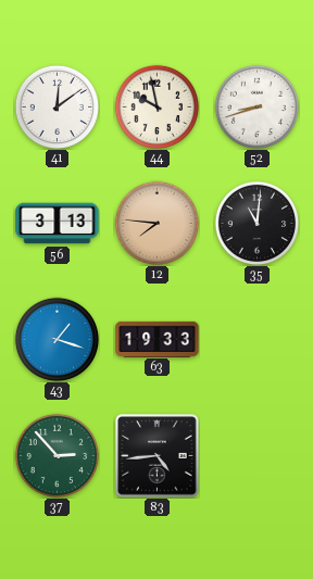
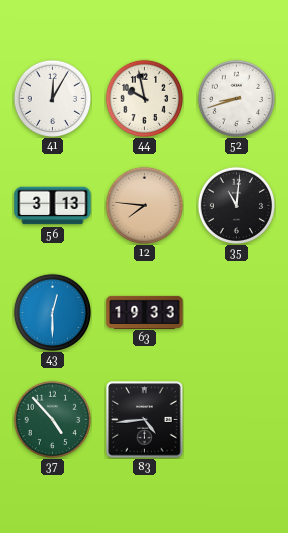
41: 12:09 -> 12:05 (52, 98)
43: 1:18 -> 12:30 (52, 312)
37: 2:53 -> 4:53 (52, 419)
